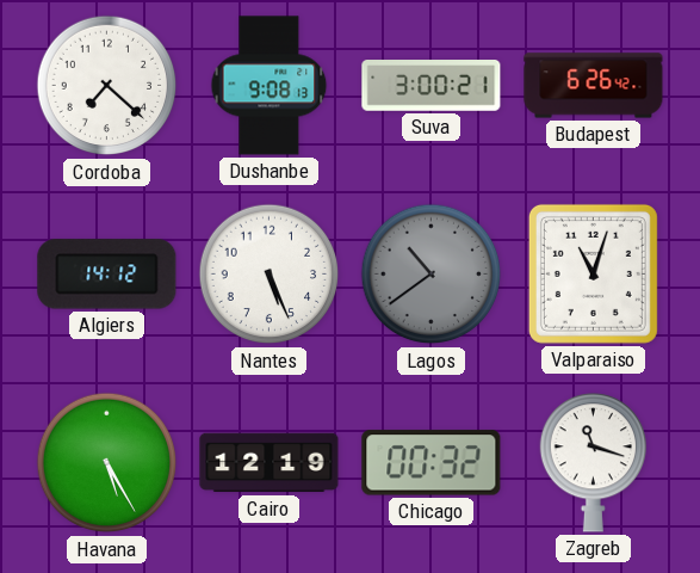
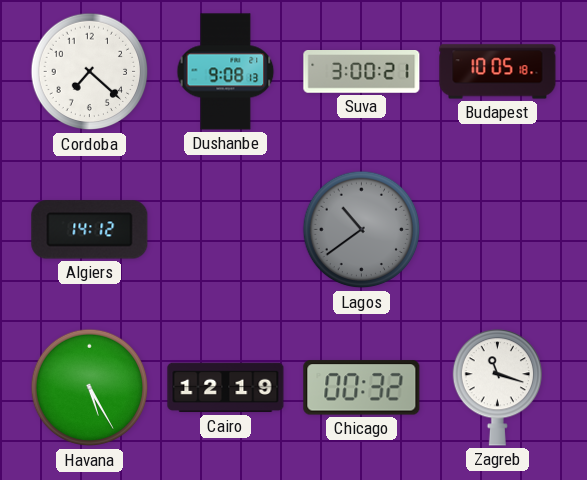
Budapest: 6:26 -> 10:05 (498, 72)
Nantes: 5:26 -> none (270, 275)
Valparaiso: 11:03 -> none (593, 273)
